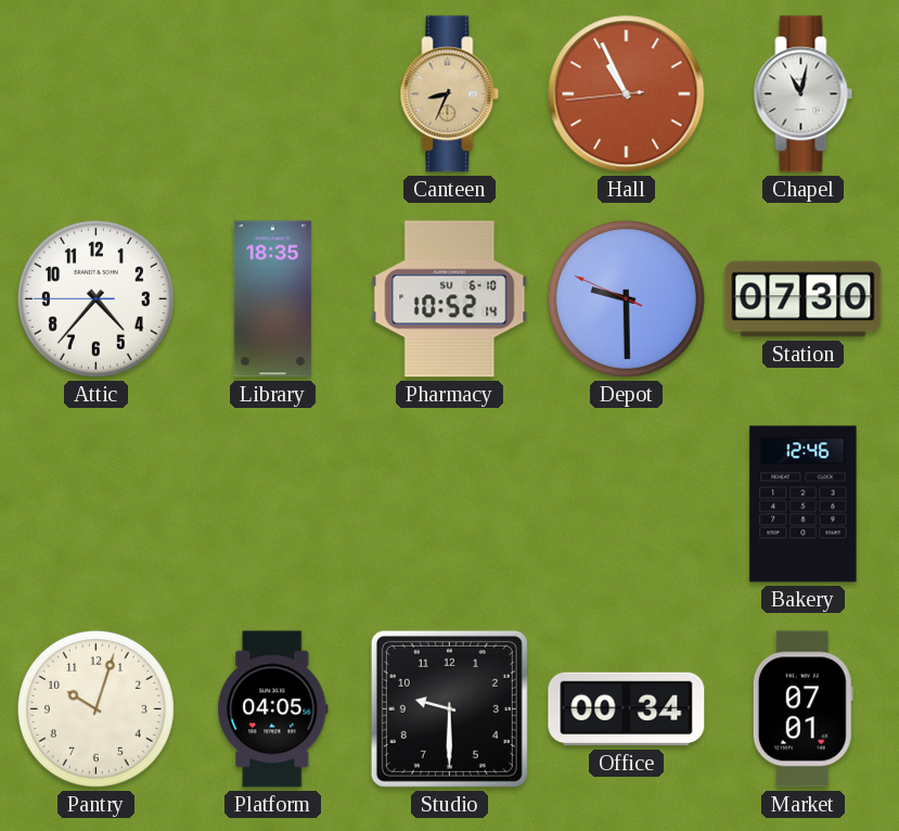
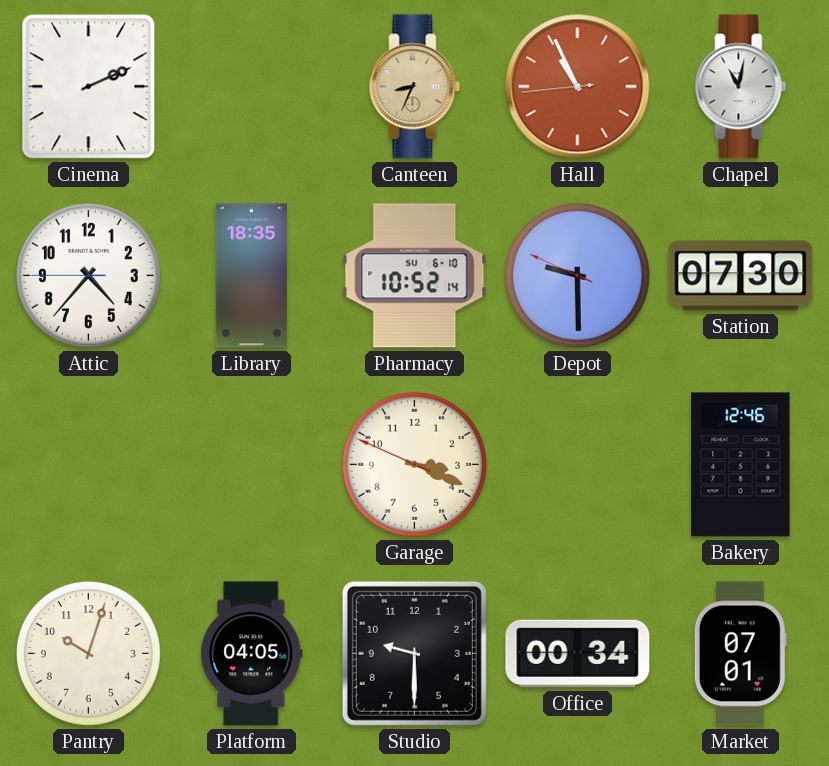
Cinema: none -> 2:11 (89, 87)
Garage: none -> 3:18 (414, 464)
